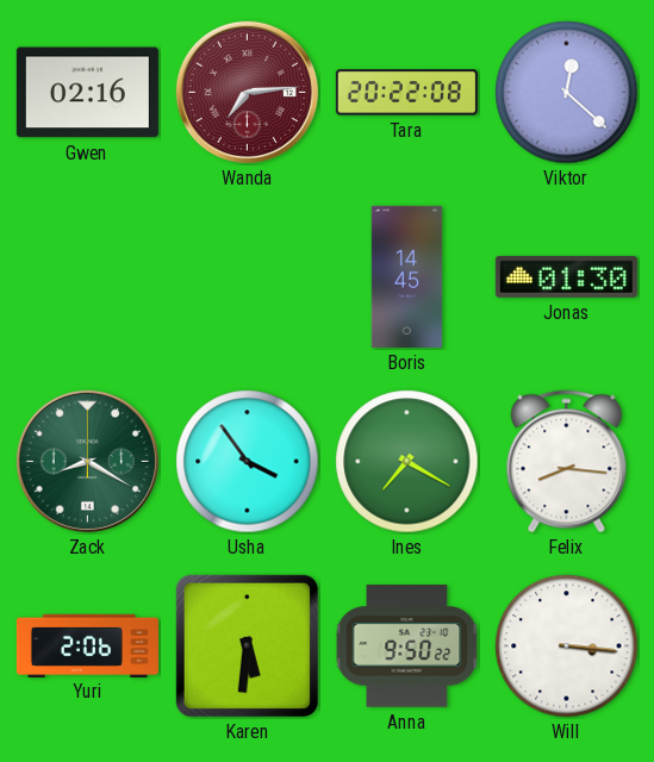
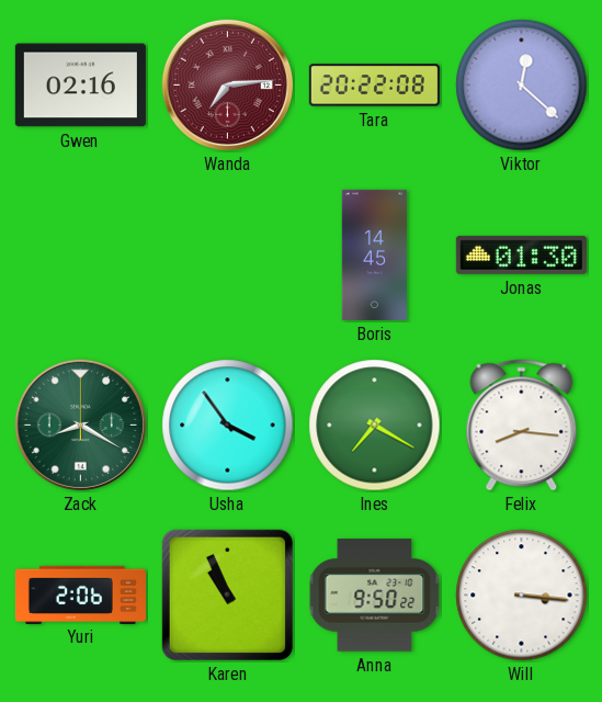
Karen: 5:31 -> 10:56 (227, 595)
